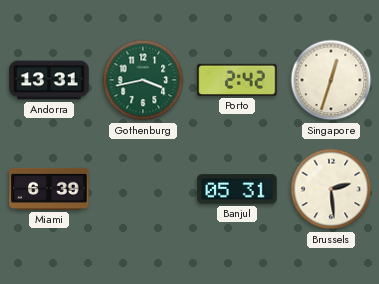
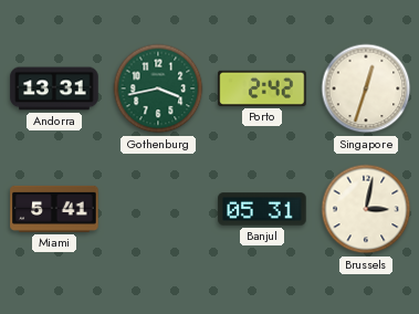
Miami: 6:39 -> 5:41 (54, 209)
Brussels: 2:29 -> 3:02 (366, 209)
